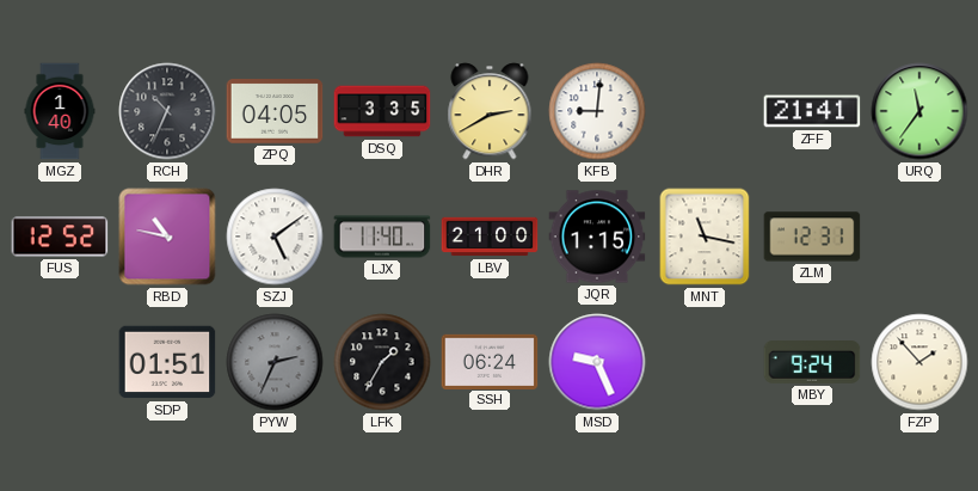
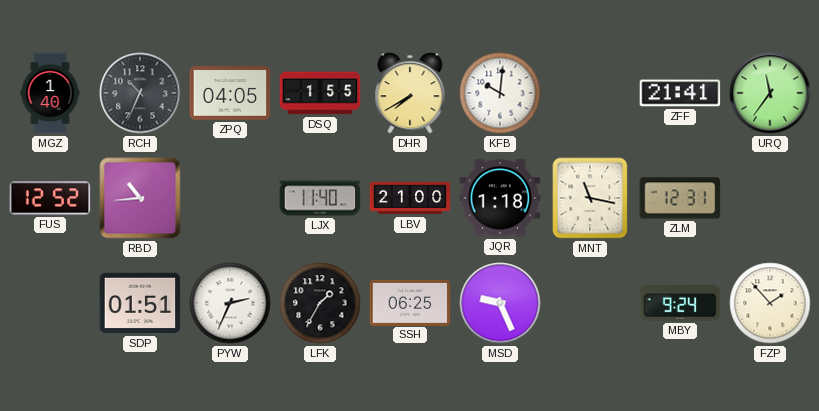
DSQ: 3:35 -> 1:55 (320, 93)
DHR: 2:40 -> 7:40 (410, 93)
KFB: 9:01 -> 10:01 (500, 93)
RBD: 10:47 -> 10:44 (140, 198)
SZJ: 5:09 -> none (275, 237)
JQR: 1:15 -> 1:18 (500, 198)
PYW dial: grey -> white (230, 303)
SSH: 06:24 -> 06:25 (410, 302)
